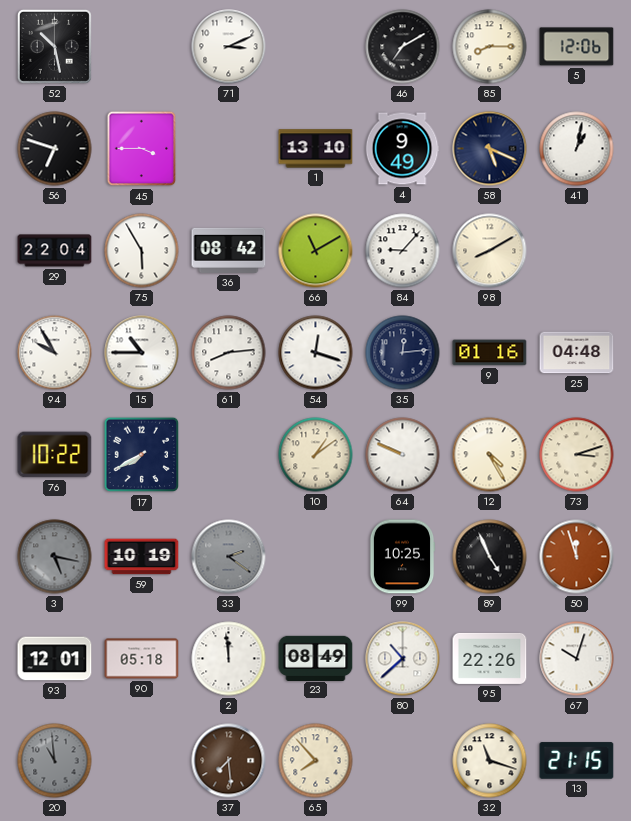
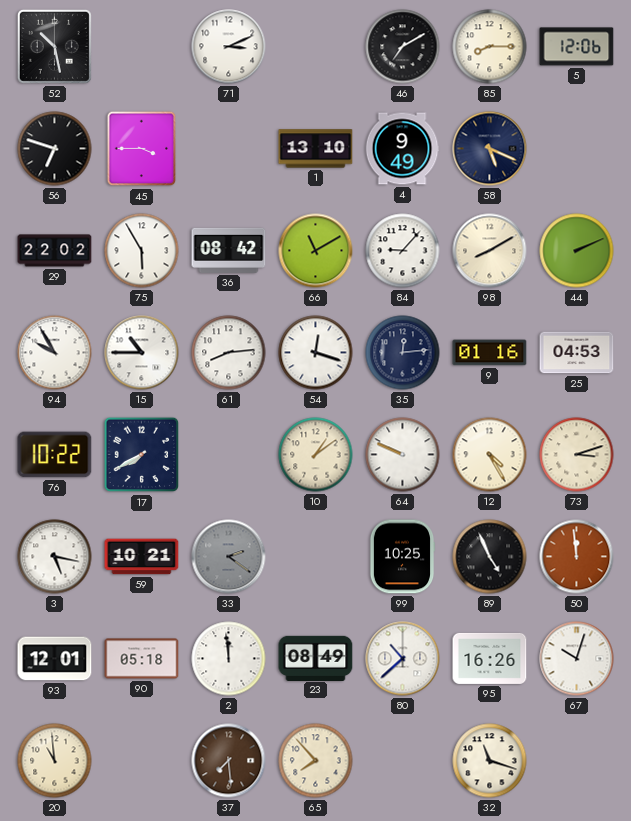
41: 1:02 -> none (577, 149)
29: 22:04 -> 22:02 (55, 251)
44: none -> 2:11 (577, 251)
25: 04:48 -> 04:53 (577, 353)
3 dial: grey -> white (55, 557)
59: 10:19 -> 10:21 (142, 557)
50: 11:57 -> 11:59 (577, 557)
95: 22:26 -> 16:26 (490, 658)
20 dial: grey -> cream (55, 761)
13: 21:15 -> none (577, 761)
